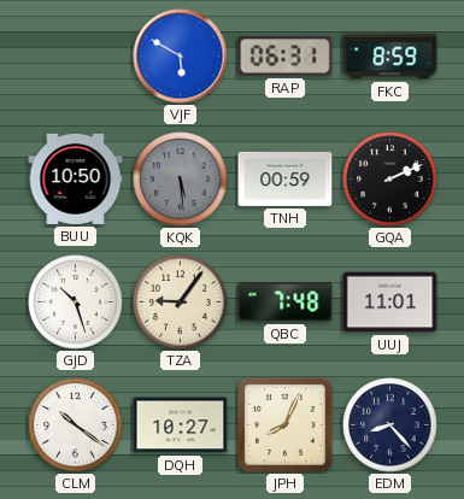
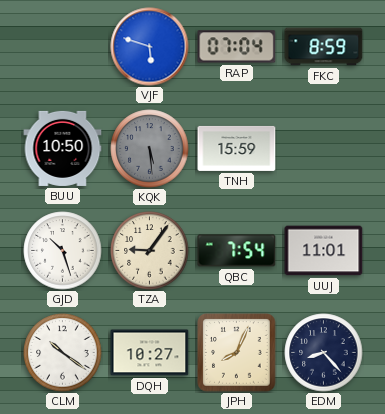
VJF: 5:50 -> 5:48 (150, 47)
RAP: 06:31 -> 07:04 (237, 47)
TNH: 00:59 -> 15:59 (237, 148)
GQA: 2:11 -> none (390, 180)
QBC: 7:48 -> 7:54 (237, 251)
